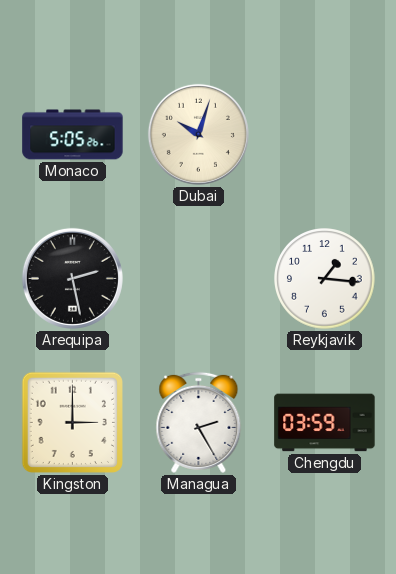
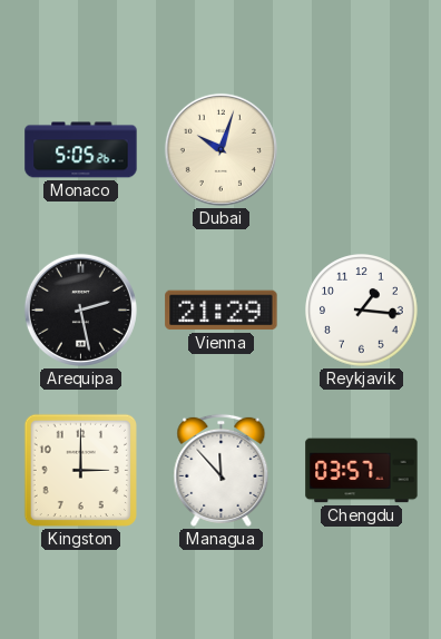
Vienna: none -> 21:29 (222, 311)
Managua: 2:25 -> 11:53 (222, 470)
Chengdu: 03:59 -> 03:57 (362, 471)
